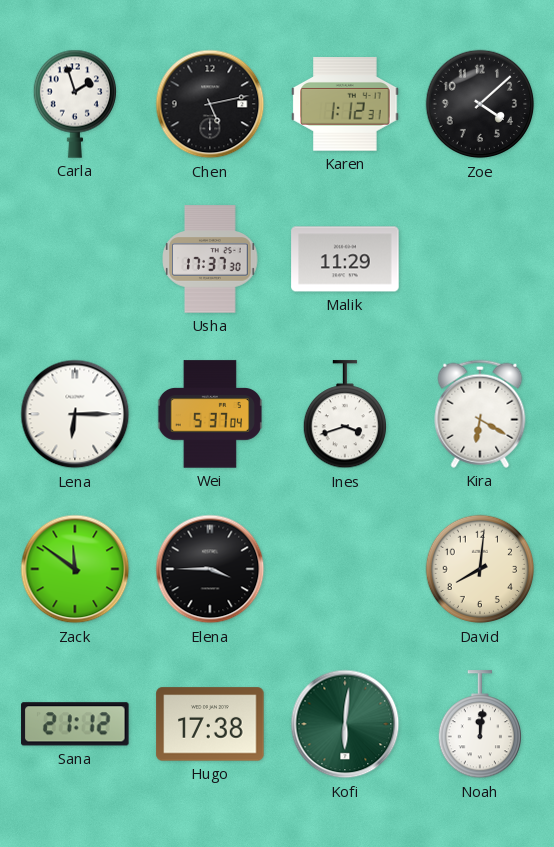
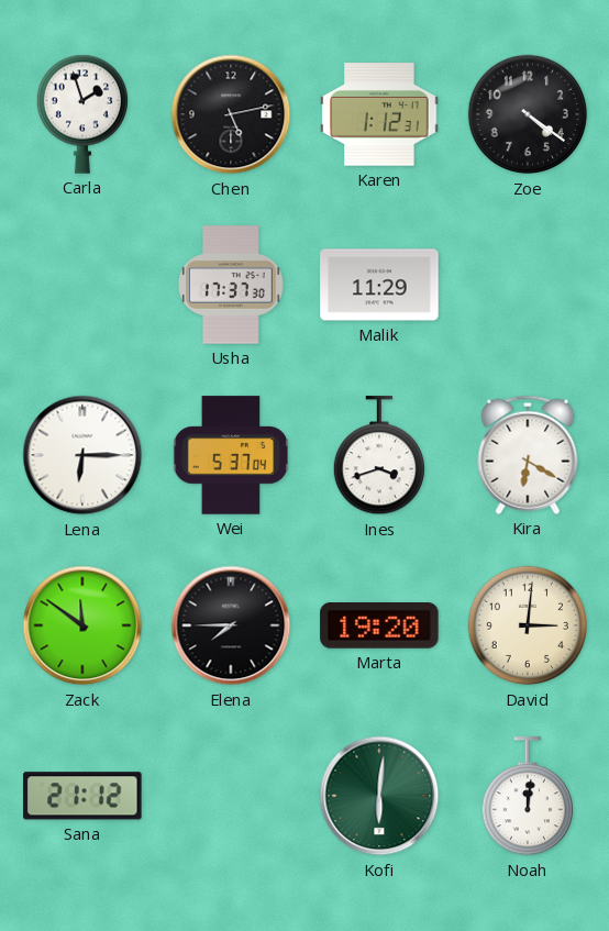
Zoe: 4:08 -> 4:21 (528, 114)
Elena: 3:45 -> 7:45 (231, 625)
Marta: none -> 19:20 (379, 627)
David: 8:01 -> 3:01 (528, 625)
Hugo: 17:38 -> none (210, 724)
